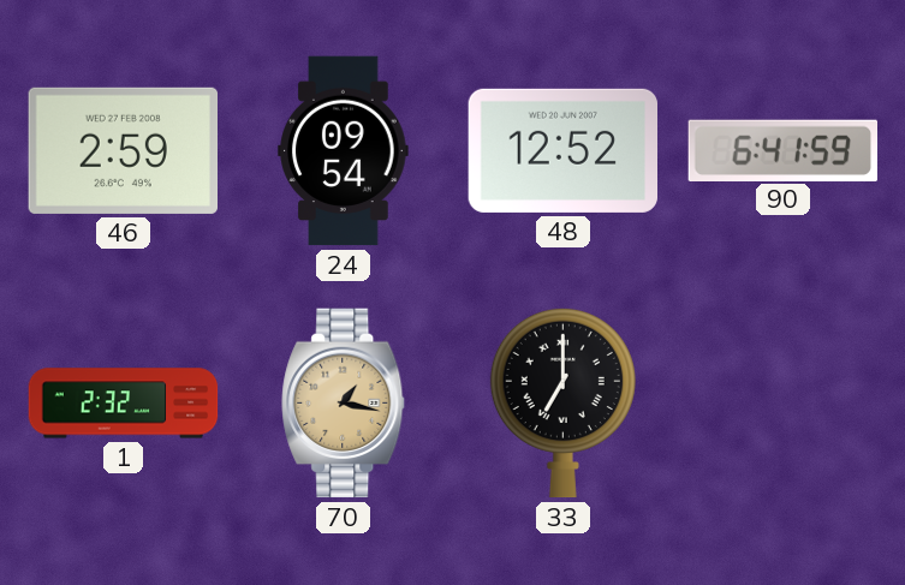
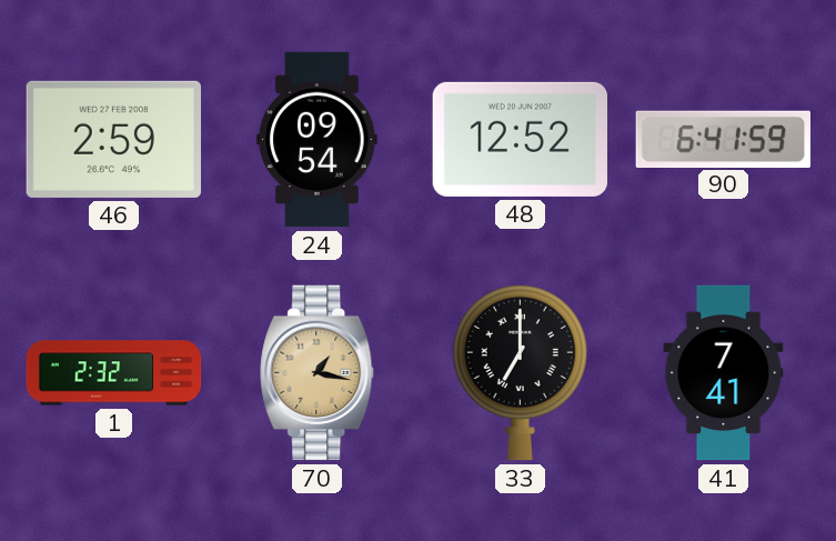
41: none -> 7:41 (724, 373)
